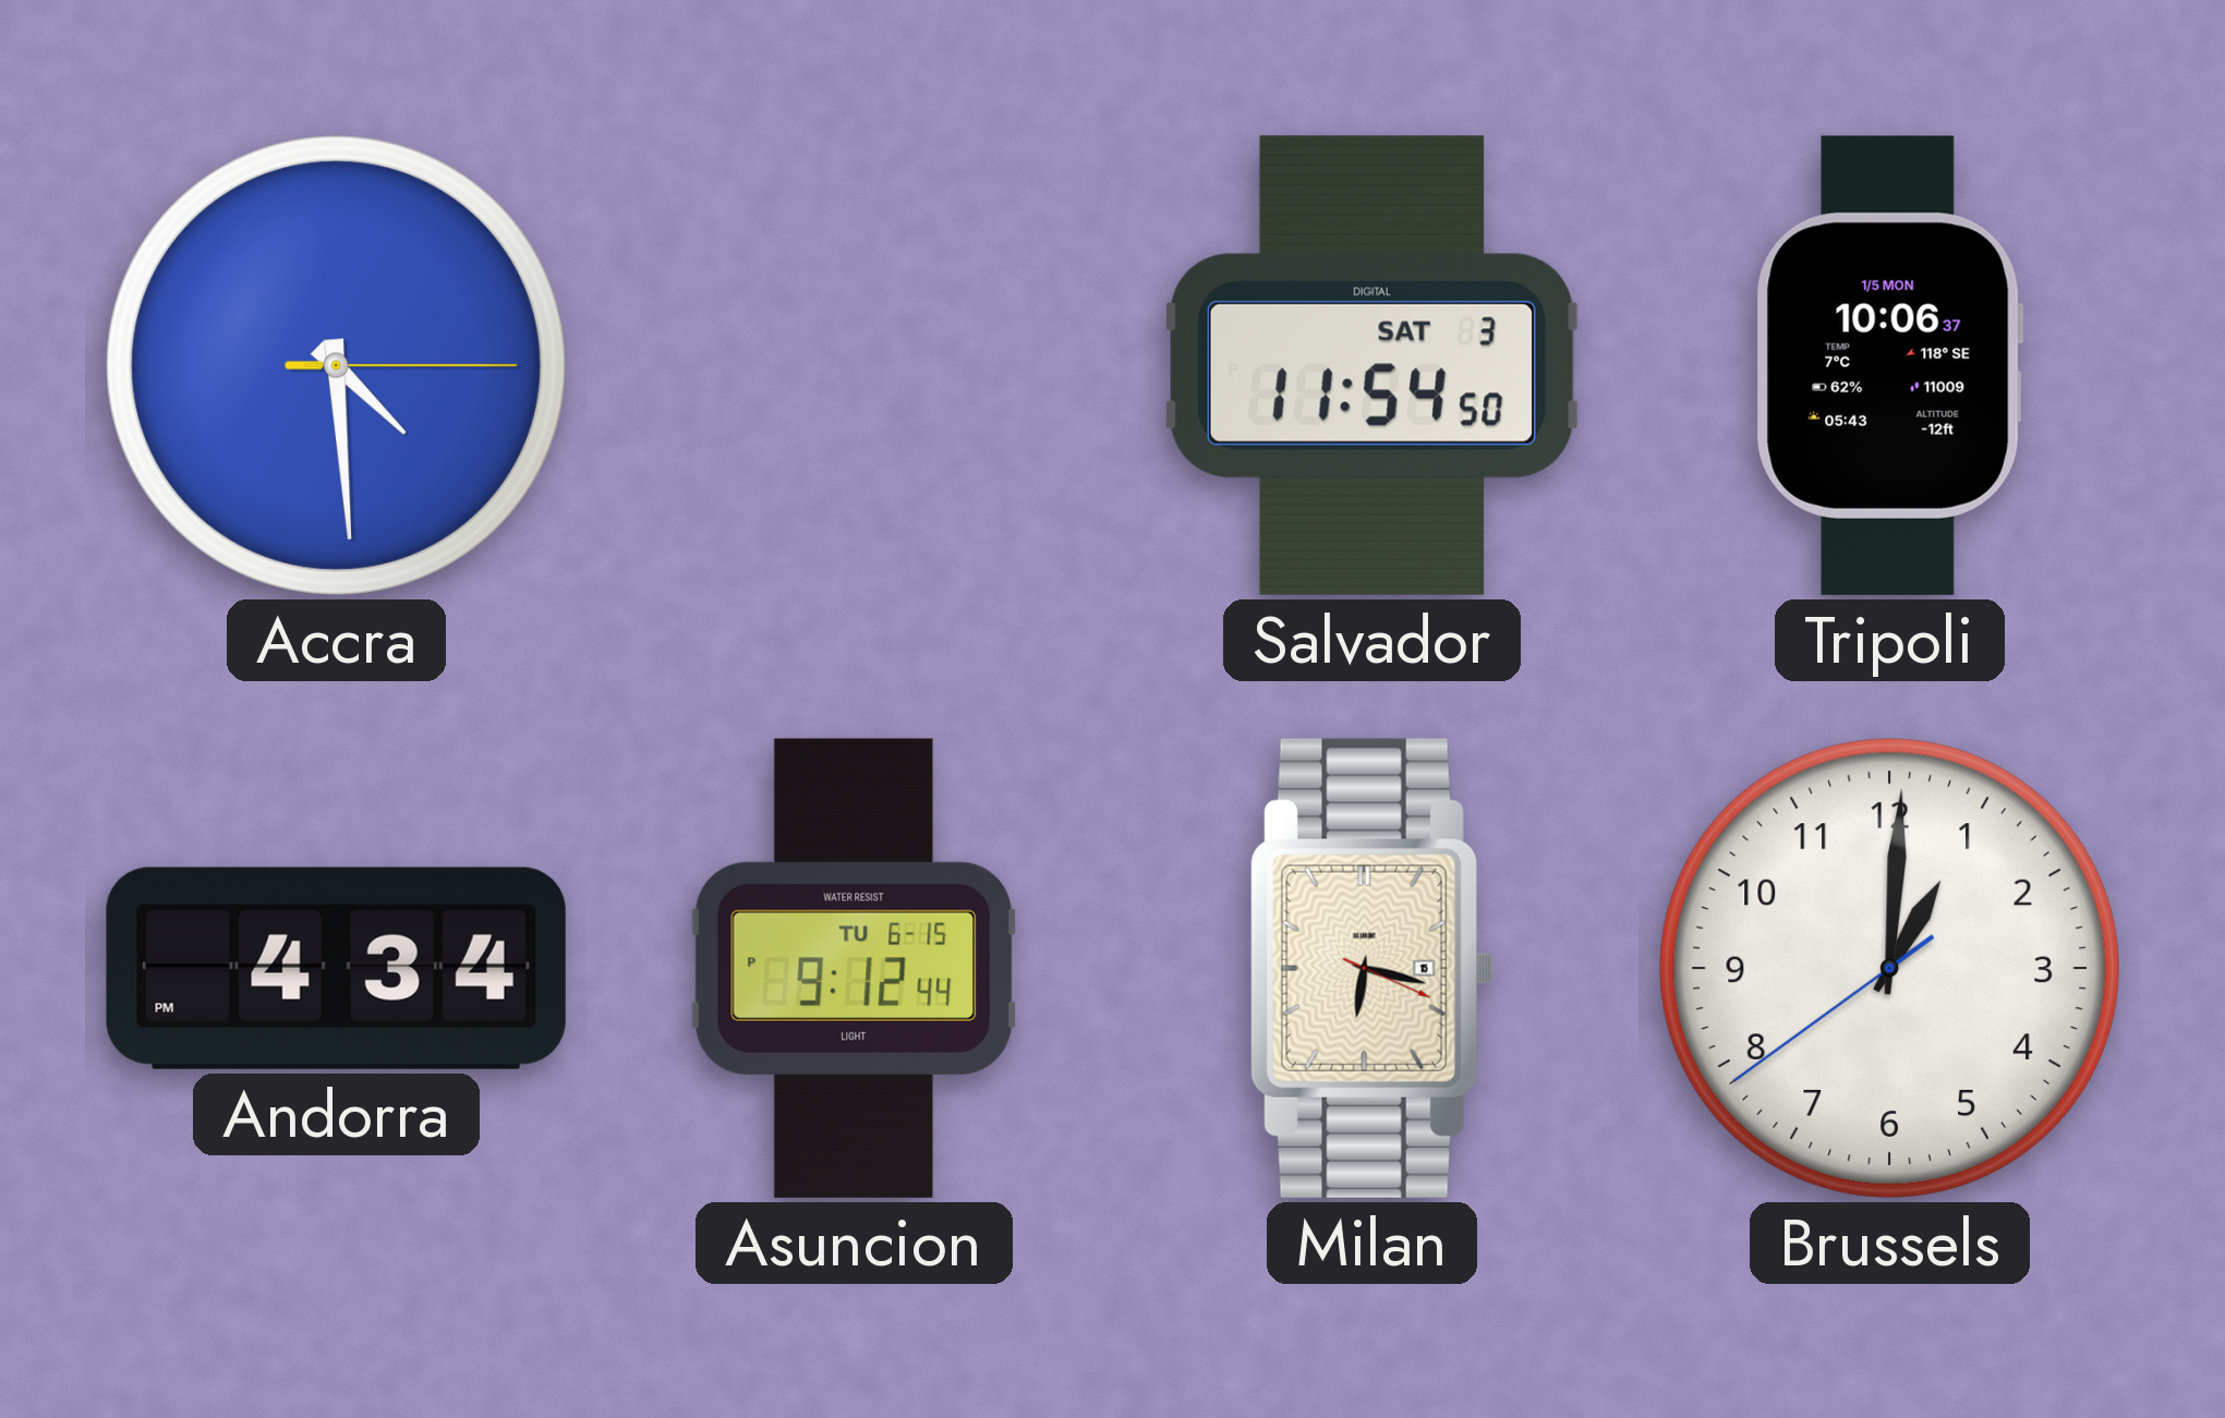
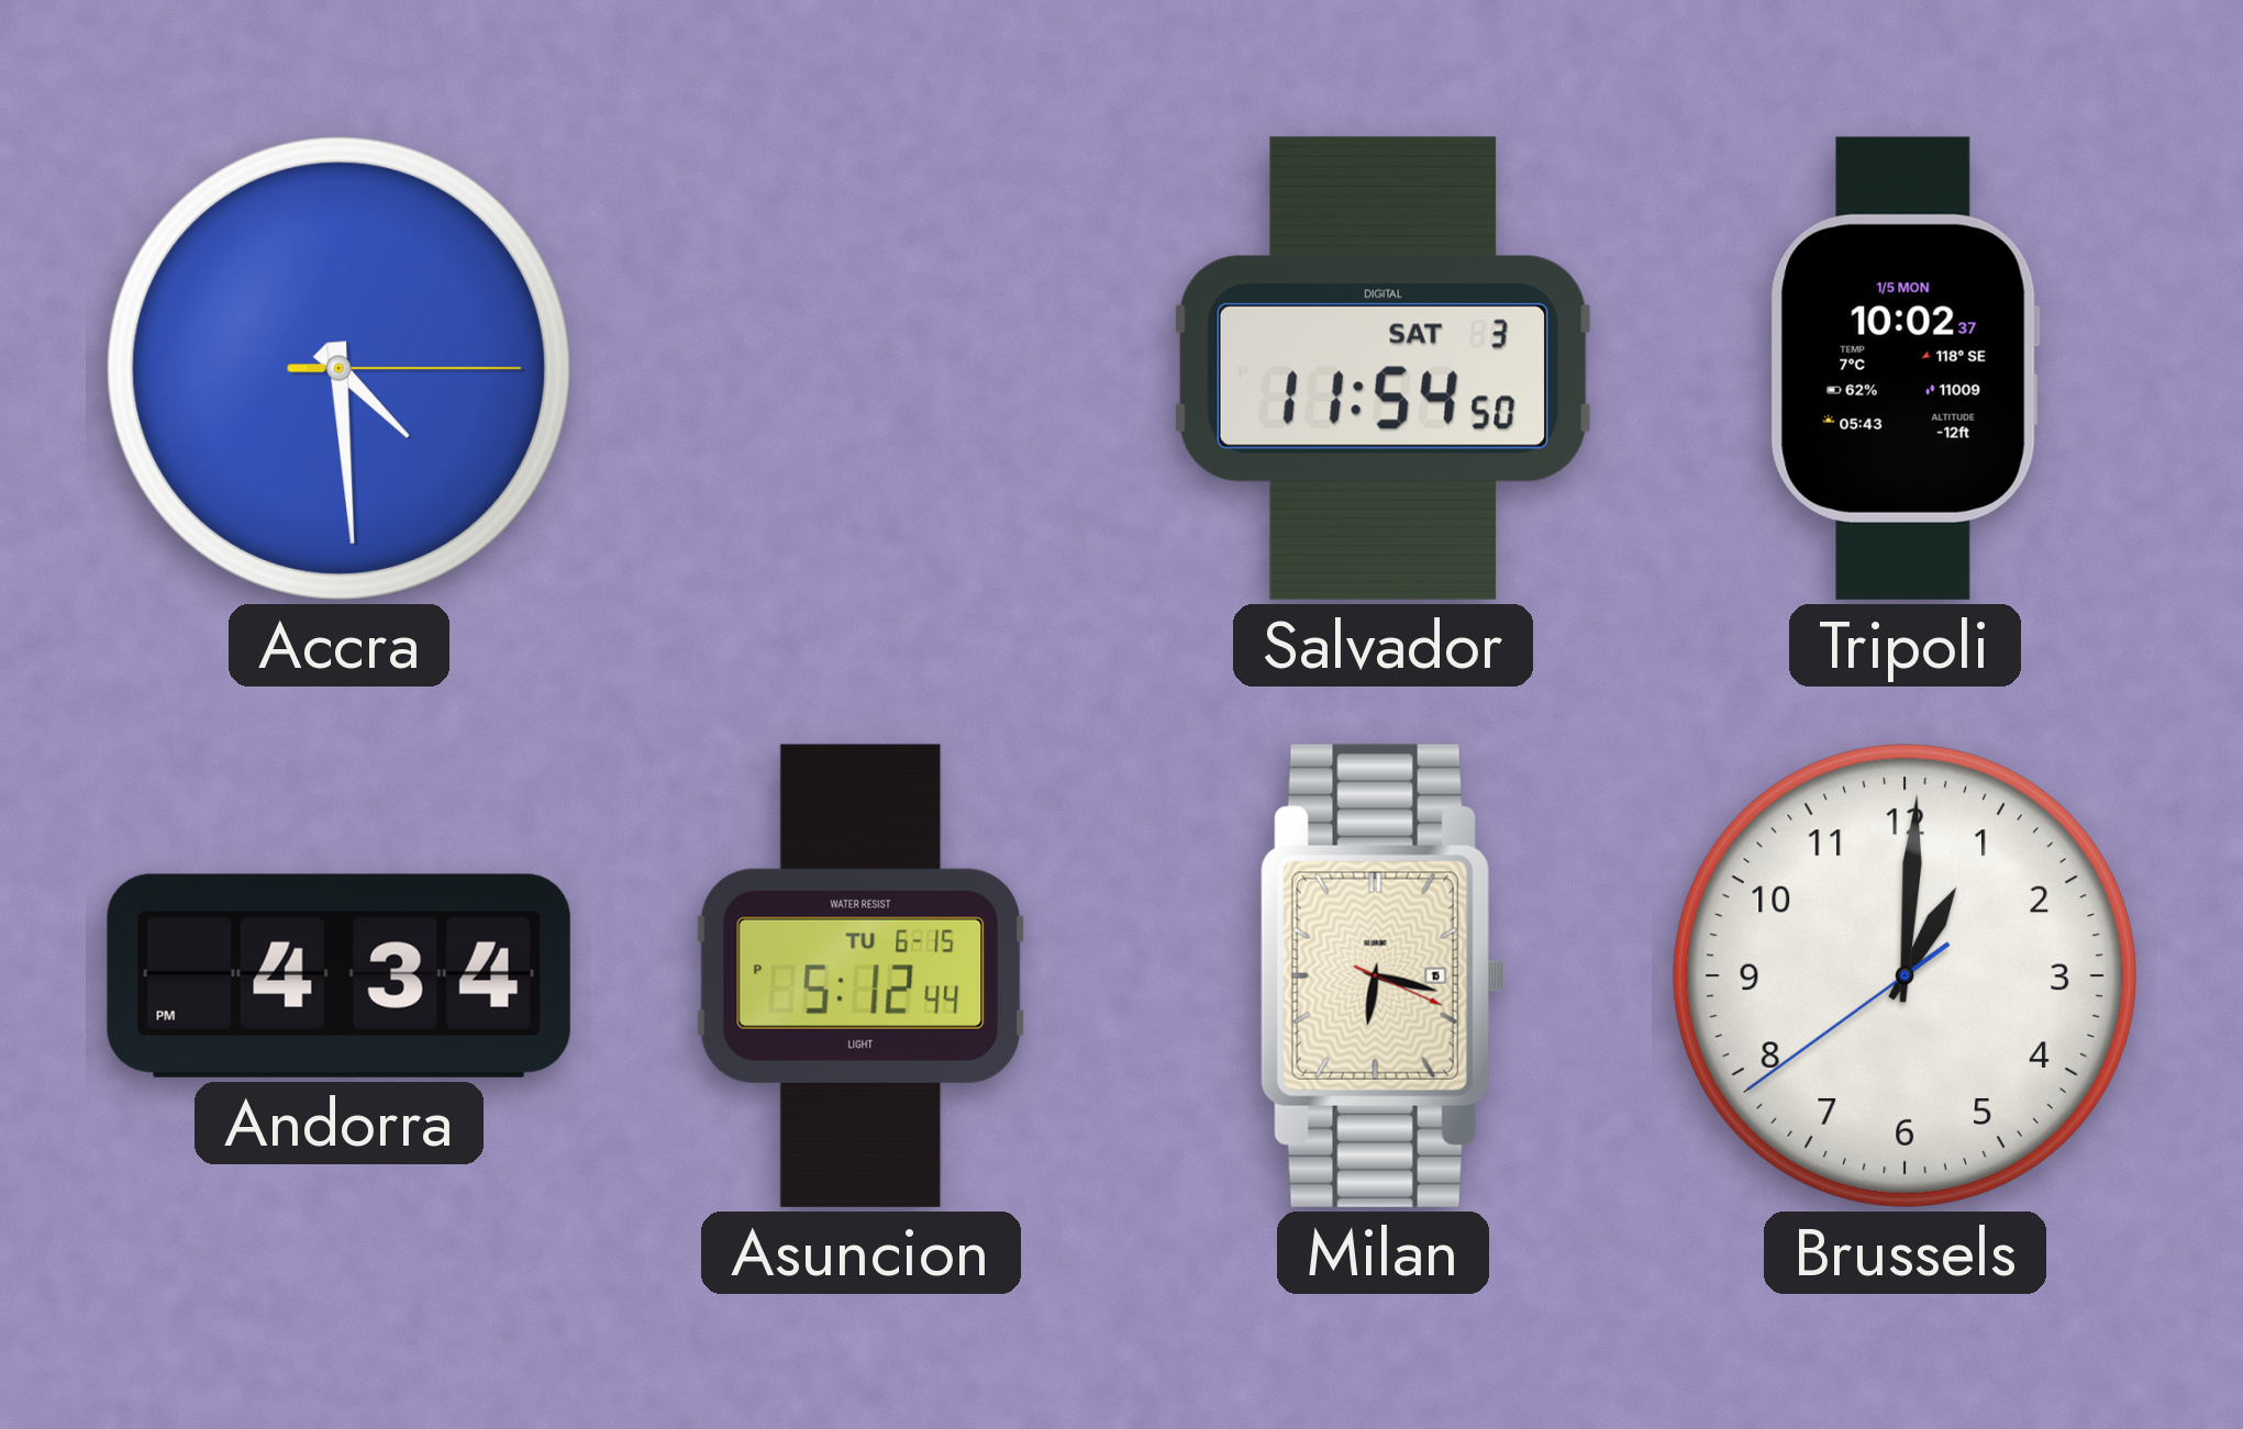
Tripoli: 10:06 -> 10:02 (1905, 368)
Asuncion: 9:12 -> 5:12 (860, 975)
